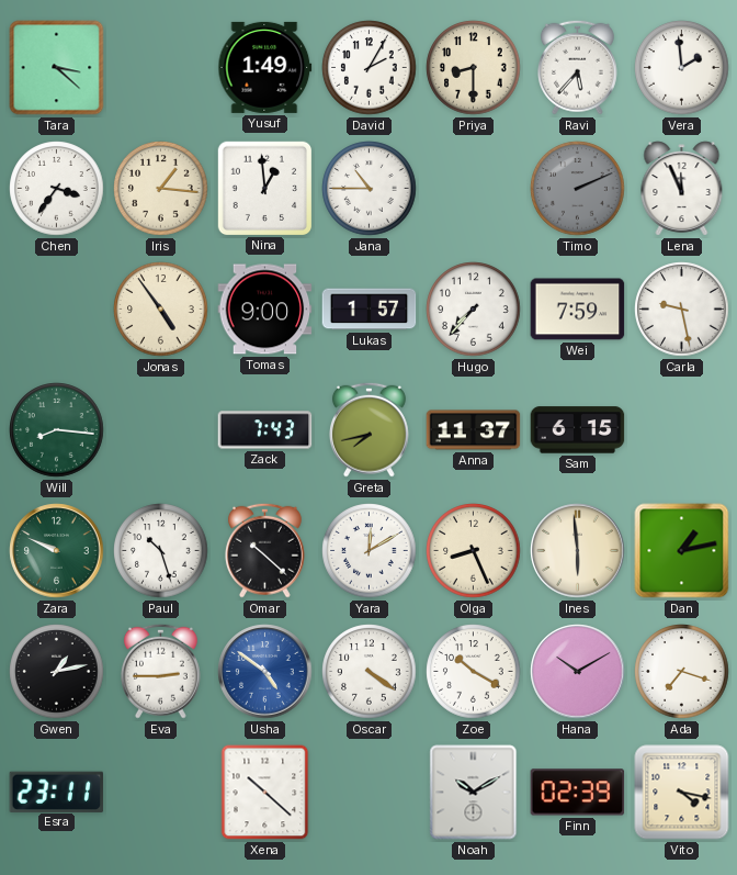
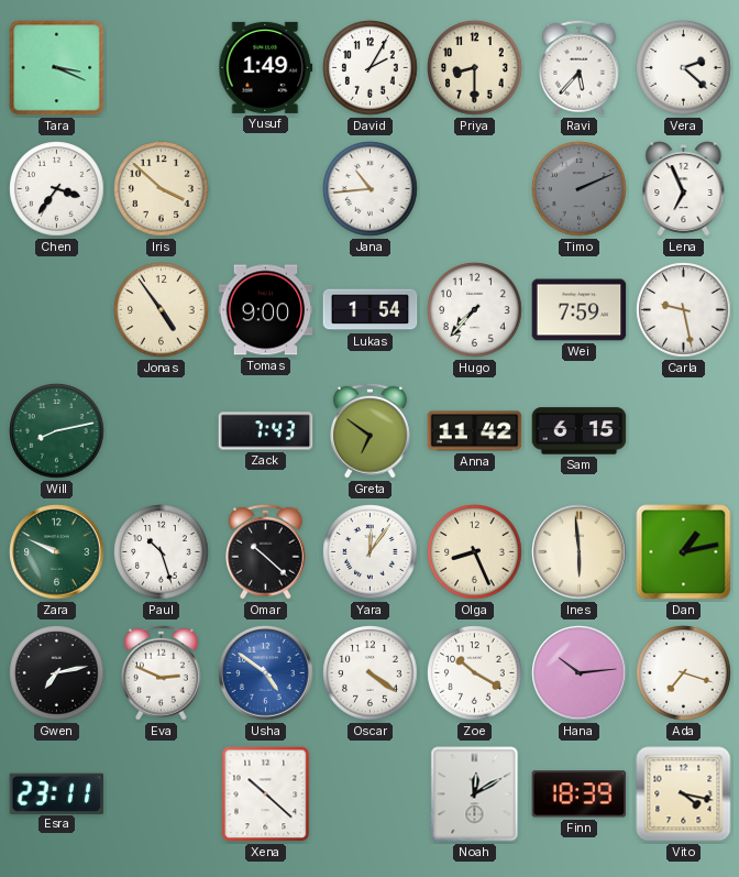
Tara: 3:22 -> 3:19 (57, 68)
Vera: 1:59 -> 2:22 (684, 68)
Iris: 1:16 -> 3:52 (162, 189)
Nina: 12:59 -> none (264, 188)
Jana: 10:45 -> 10:44 (371, 189)
Lena: 11:56 -> 6:56 (684, 189)
Lukas: 1:57 -> 1:54 (371, 310)
Will: 8:16 -> 8:13 (57, 431)
Greta: 7:43 -> 6:51 (369, 430)
Anna: 11:37 -> 11:42 (475, 431)
Yara: 12:10 -> 12:06 (371, 552)
Gwen: 1:13 -> 7:13 (57, 673)
Eva: 2:45 -> 2:49 (161, 672)
Hana: 10:10 -> 10:14 (580, 673)
Noah: 10:10 -> 12:10 (475, 794)
Finn: 02:39 -> 18:39 (580, 794)
